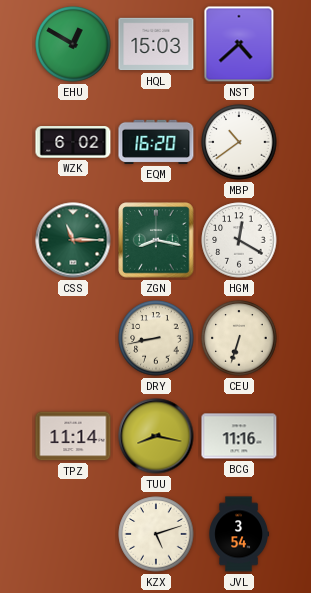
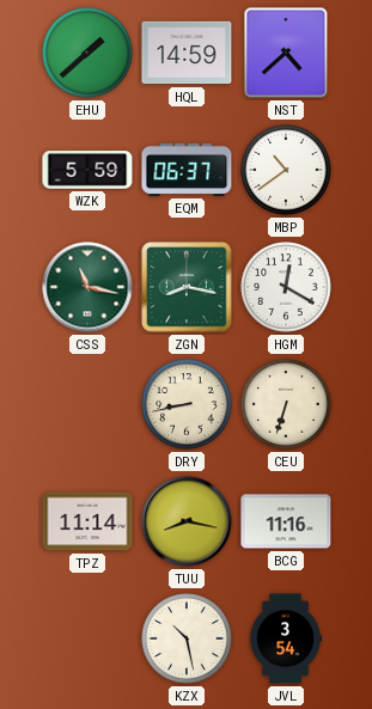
EHU: 12:50 -> 1:38 (87, 53)
HQL: 15:03 -> 14:59 (187, 53)
WZK: 6:02 -> 5:59 (87, 170)
EQM: 16:20 -> 06:37 (187, 170)
CSS: 11:15 -> 11:17 (87, 287)
KZX: 5:12 -> 10:28 (187, 638)
